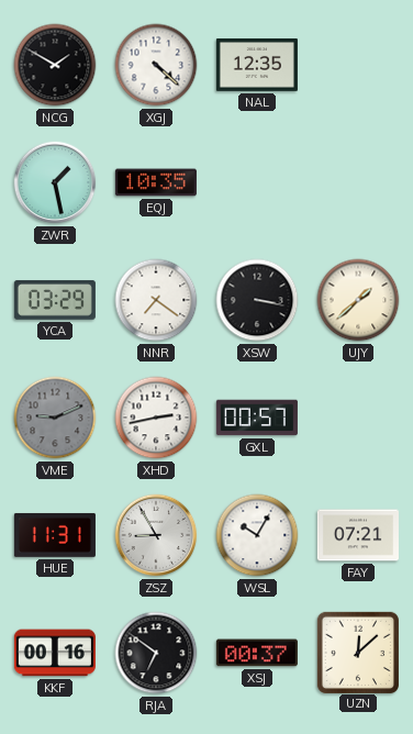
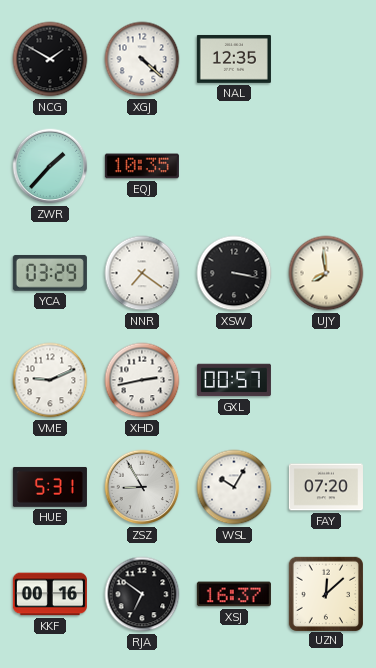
ZWR: 1:28 -> 1:37 (50, 166)
UJY: 1:38 -> 7:59 (326, 273)
VME dial: grey -> white (50, 380)
HUE: 11:31 -> 5:31 (50, 487)
FAY: 07:21 -> 07:20 (326, 487)
XSJ: 00:37 -> 16:37 (234, 594)
